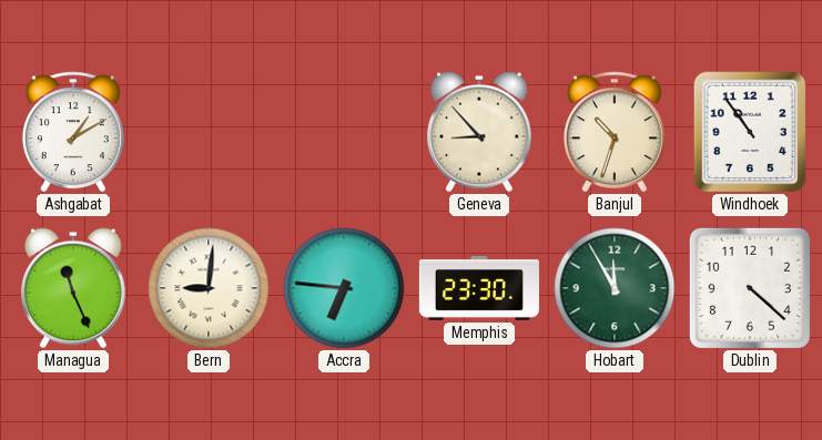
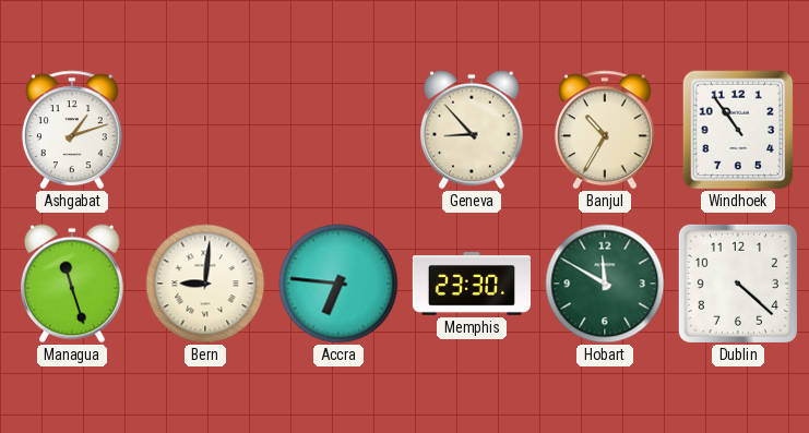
Ashgabat: 1:10 -> 1:12 (72, 130)
Banjul: 10:33 -> 10:35 (605, 130)
Managua: 11:26 -> 11:27 (73, 284)
Hobart: 11:55 -> 11:50 (605, 284)
